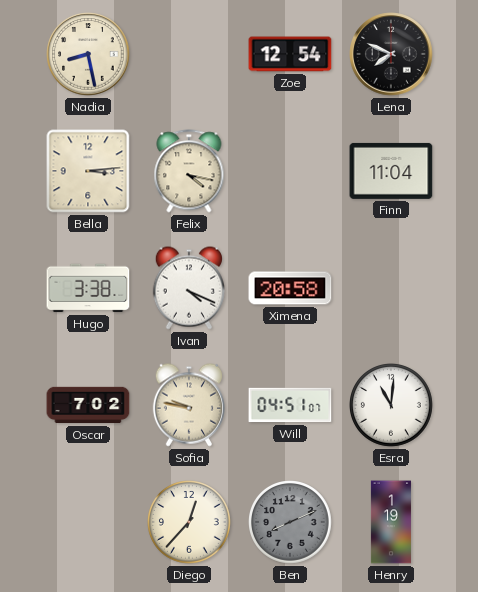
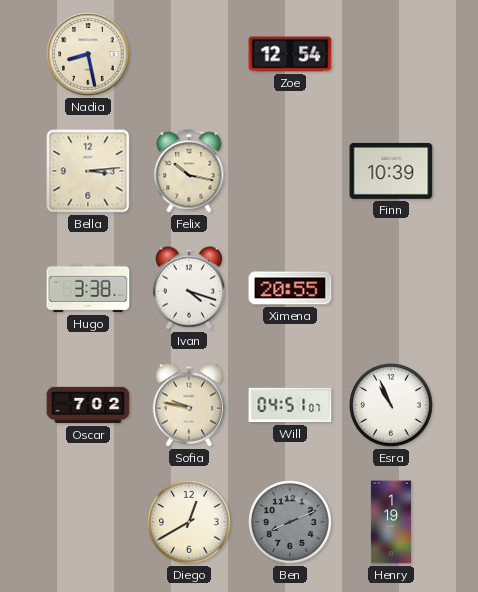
Lena: 7:49 -> none (391, 54)
Felix: 4:17 -> 10:17 (189, 171)
Finn: 11:04 -> 10:39 (391, 171)
Ivan: 4:19 -> 4:18 (189, 288)
Ximena: 20:58 -> 20:55 (290, 288)
Esra: 11:01 -> 10:56 (392, 406)
Diego: 12:37 -> 12:40 (190, 523)
